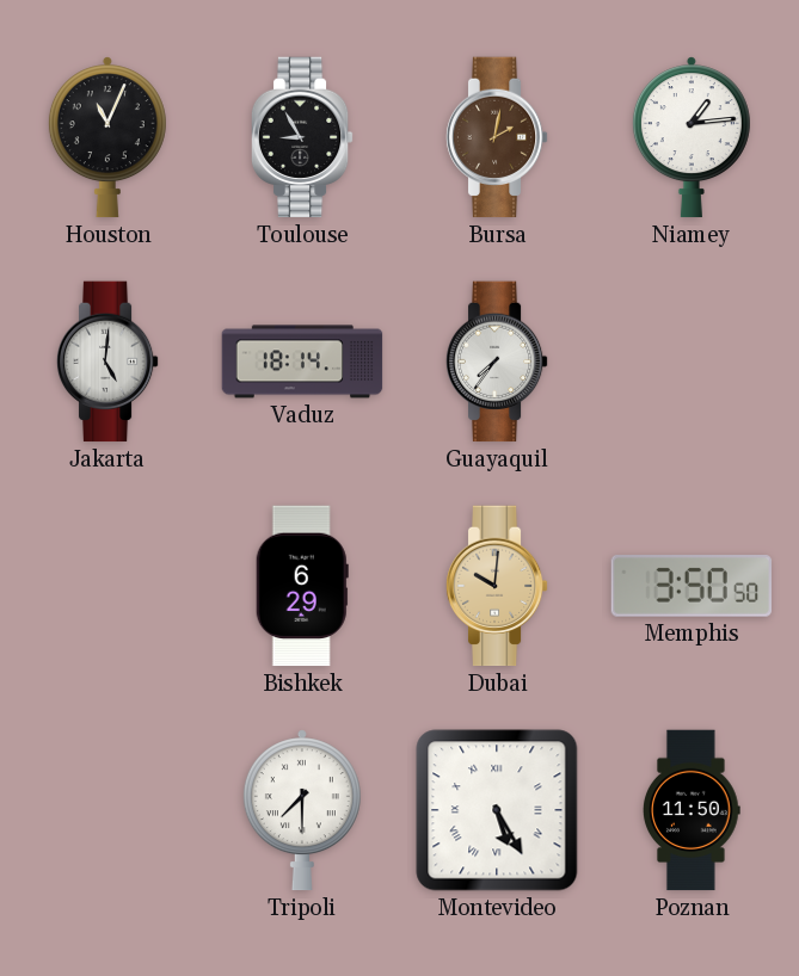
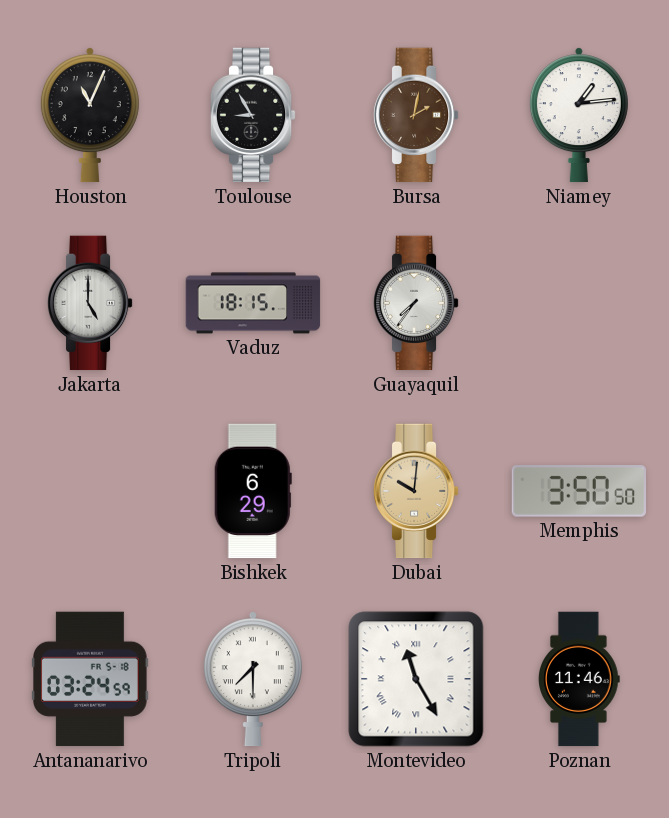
Jakarta: 5:01 -> 5:00 (90, 303)
Vaduz: 18:14 -> 18:15 (253, 303)
Antananarivo: none -> 03:24 (91, 679)
Montevideo: 5:25 -> 11:25 (416, 679)
Poznan: 11:50 -> 11:46 (580, 679)
